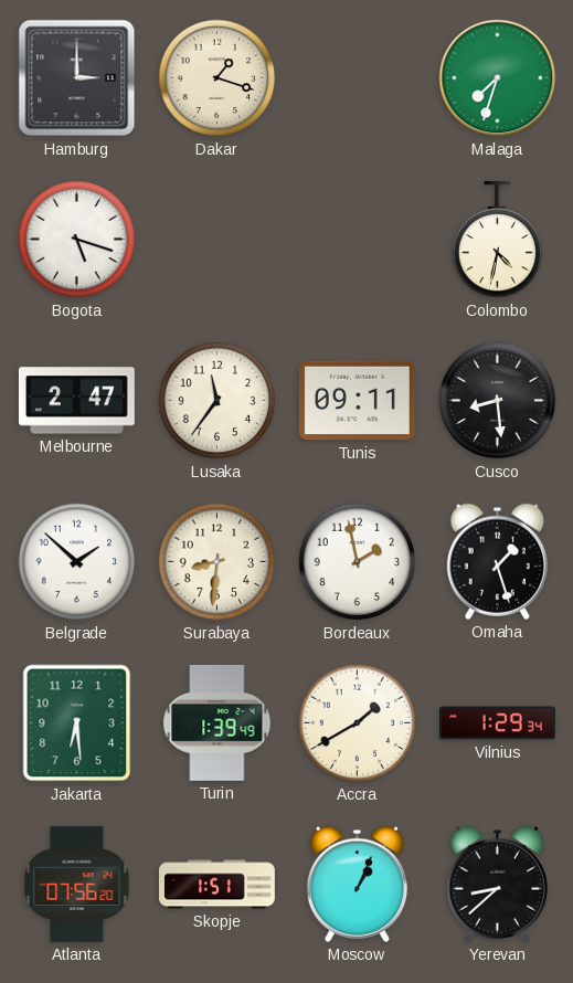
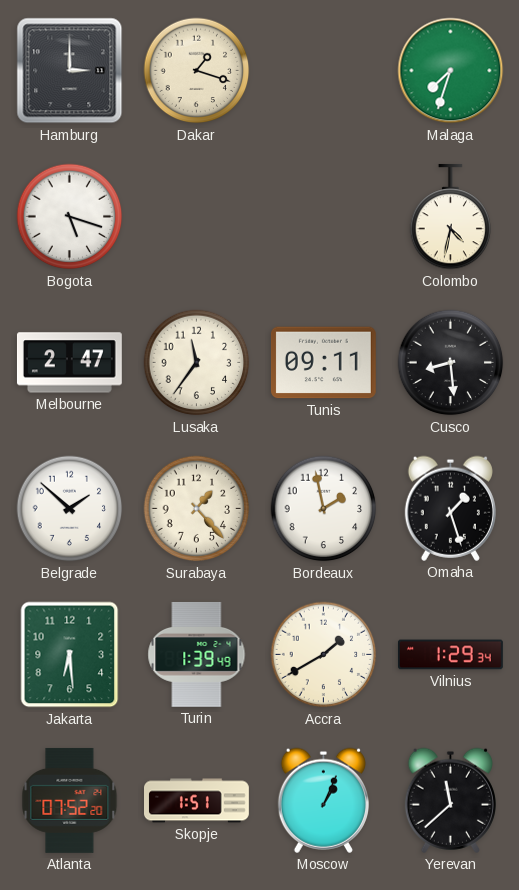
Surabaya: 8:31 -> 1:23 (197, 509)
Atlanta: 07:56 -> 07:52 (70, 800)
Yerevan: 8:38 -> 11:38 (450, 800)
